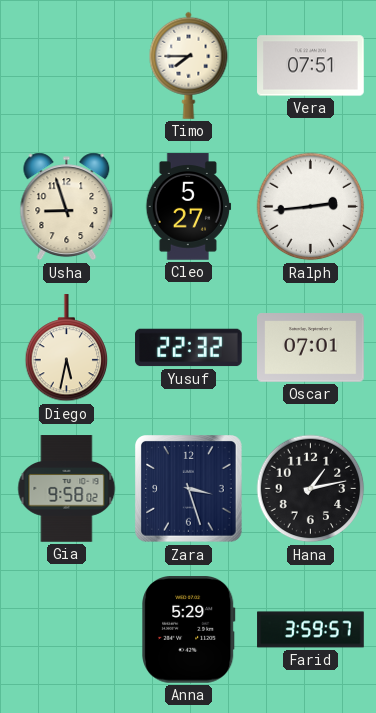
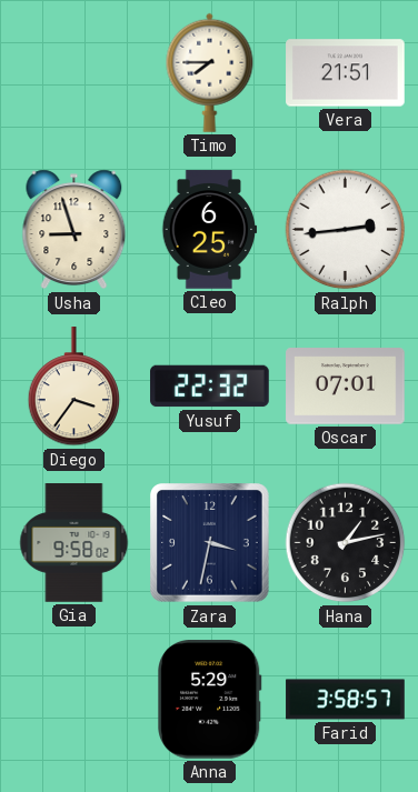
Vera: 07:51 -> 21:51 (346, 73)
Cleo: 5:27 -> 6:25 (210, 230)
Diego: 5:32 -> 3:36 (74, 387)
Zara: 3:27 -> 3:32 (210, 543)
Farid: 3:59 -> 3:58 (346, 700)
